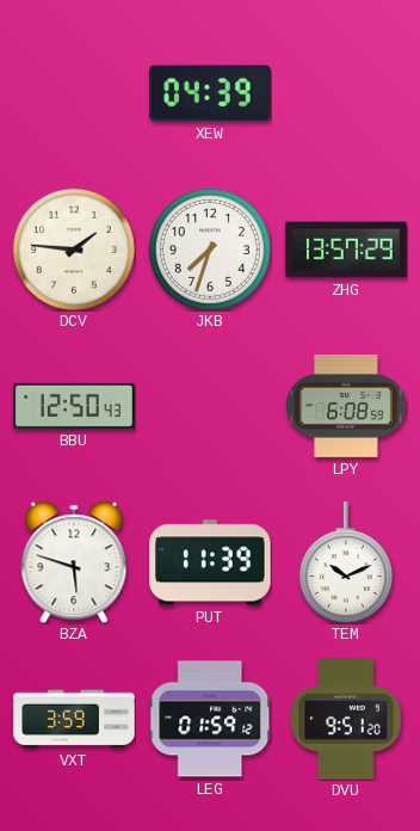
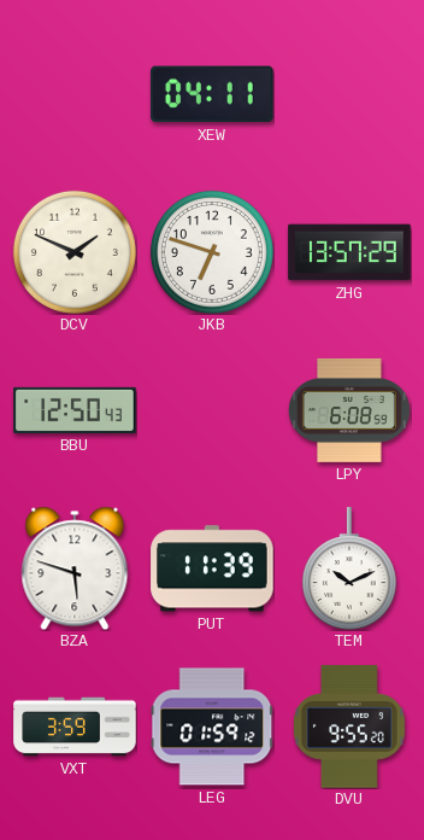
XEW: 04:39 -> 04:11 (212, 94)
DCV: 1:46 -> 1:49 (75, 252)
JKB: 7:33 -> 6:48 (212, 252)
DVU: 9:51 -> 9:55 (351, 727)
